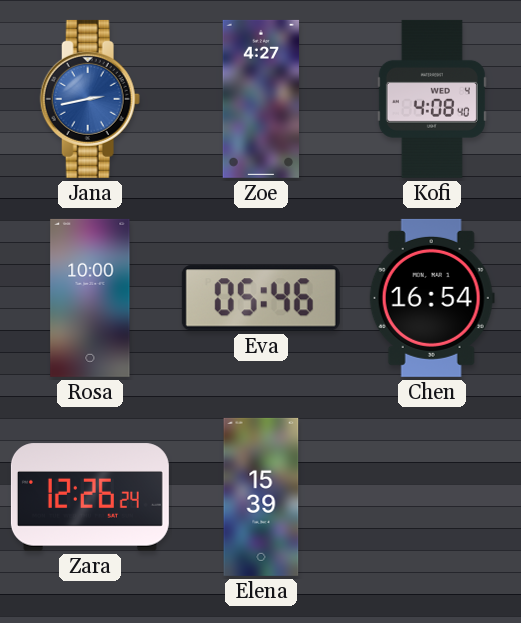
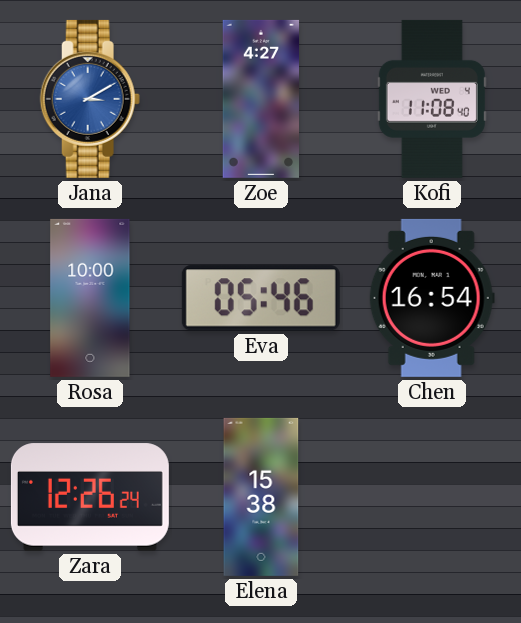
Jana: 2:43 -> 3:10 (90, 99)
Kofi: 4:08 -> 11:08 (432, 99)
Elena: 15:39 -> 15:38 (261, 497)
